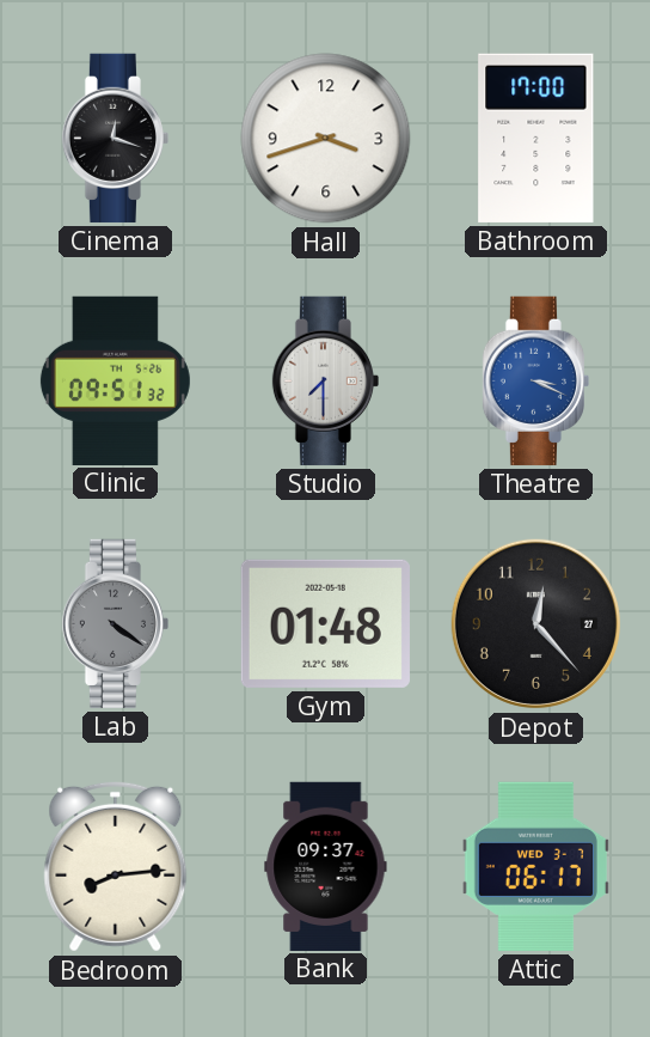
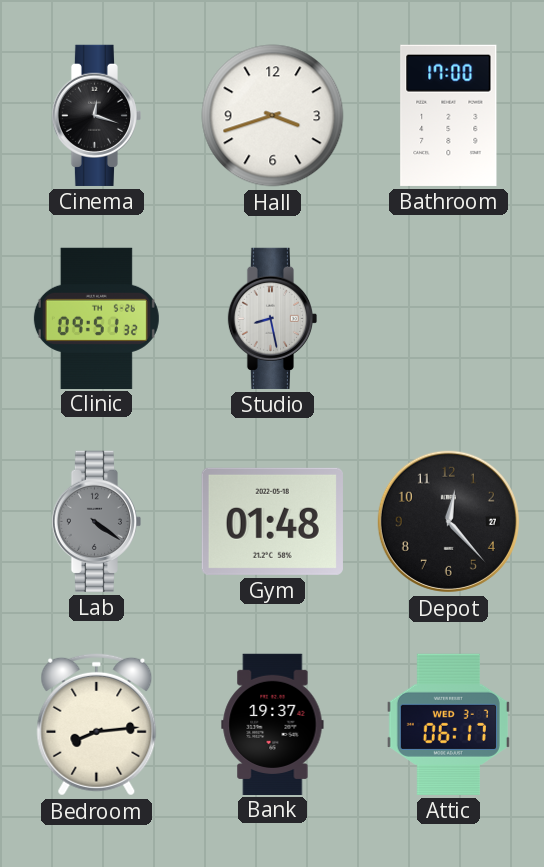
Studio: 7:30 -> 8:28 (272, 318)
Theatre: 3:19 -> none (535, 380)
Bank: 09:37 -> 19:37 (273, 724)
